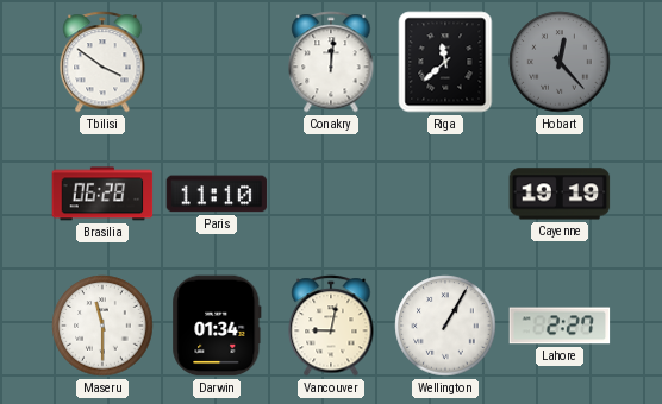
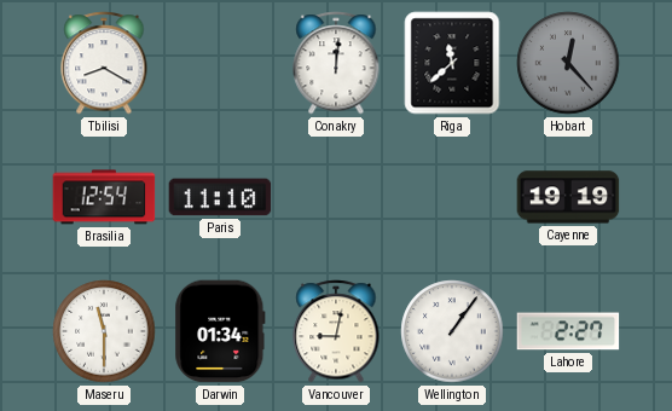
Tbilisi: 3:51 -> 8:20 (104, 63)
Brasilia: 06:28 -> 12:54 (104, 197)
Wellington: 1:05 -> 1:06 (452, 331)
